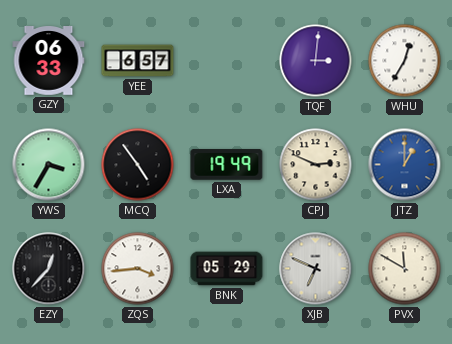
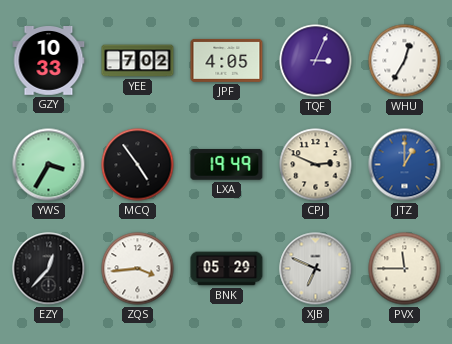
GZY: 06:33 -> 10:33 (49, 61)
YEE: 6:57 -> 7:02 (138, 61)
JPF: none -> 4:05 (227, 60)
TQF: 3:01 -> 3:04 (316, 61)
PVX: 11:50 -> 11:45 (405, 269)
